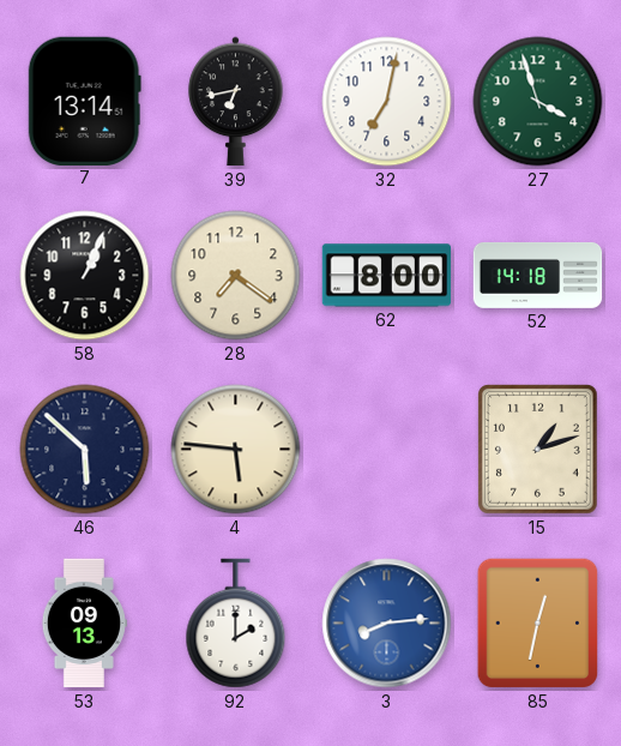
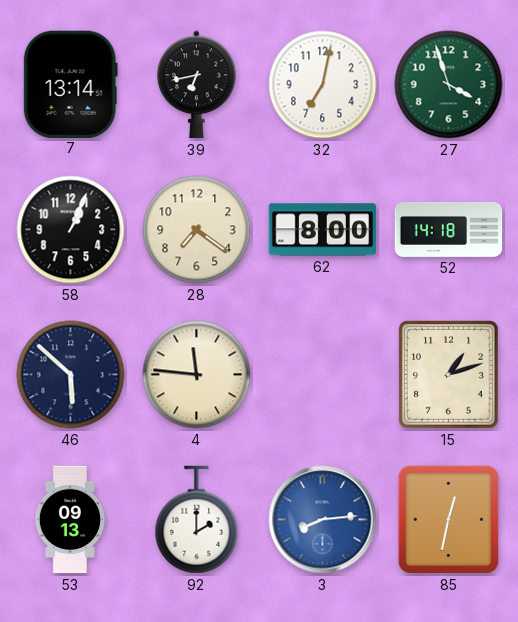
4: 5:46 -> 11:46 (197, 375)
